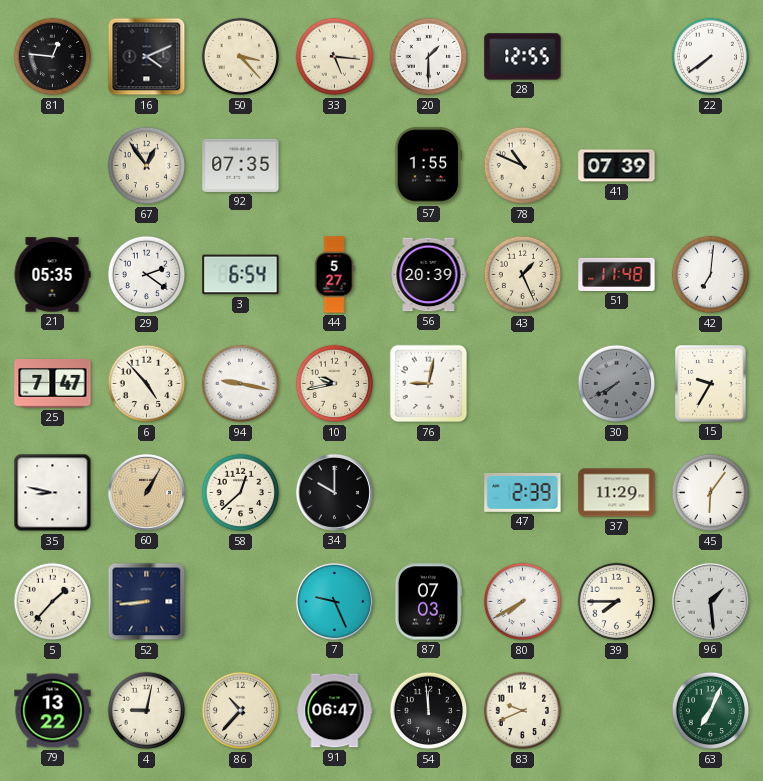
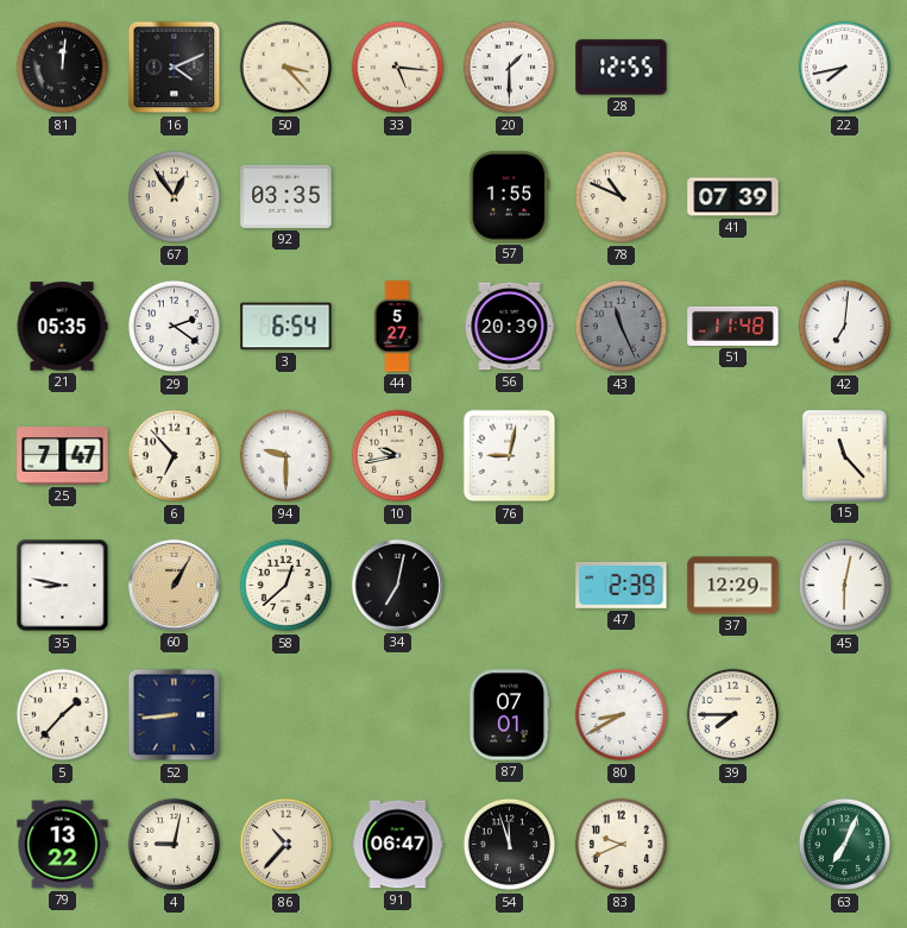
81: 12:46 -> 12:01 (63, 68)
22: 7:39 -> 7:43 (845, 68)
92: 07:35 -> 03:35 (286, 196)
43: 1:26 -> 11:26 (622, 327)
43 dial: cream -> grey (622, 327)
6: 4:53 -> 6:53 (175, 456)
94: 9:17 -> 9:30 (286, 456)
30: 7:40 -> none (617, 384)
15: 9:35 -> 11:23 (845, 456)
34: 10:00 -> 7:02 (397, 585)
37: 11:29 -> 12:29 (733, 586)
45: 6:06 -> 6:02 (845, 586)
7: 9:26 -> none (334, 601)
87: 07:03 -> 07:01 (509, 715)
80: 7:40 -> 8:40 (622, 715)
96: 1:29 -> none (710, 601)
54: 11:59 -> 11:57 (510, 845)
